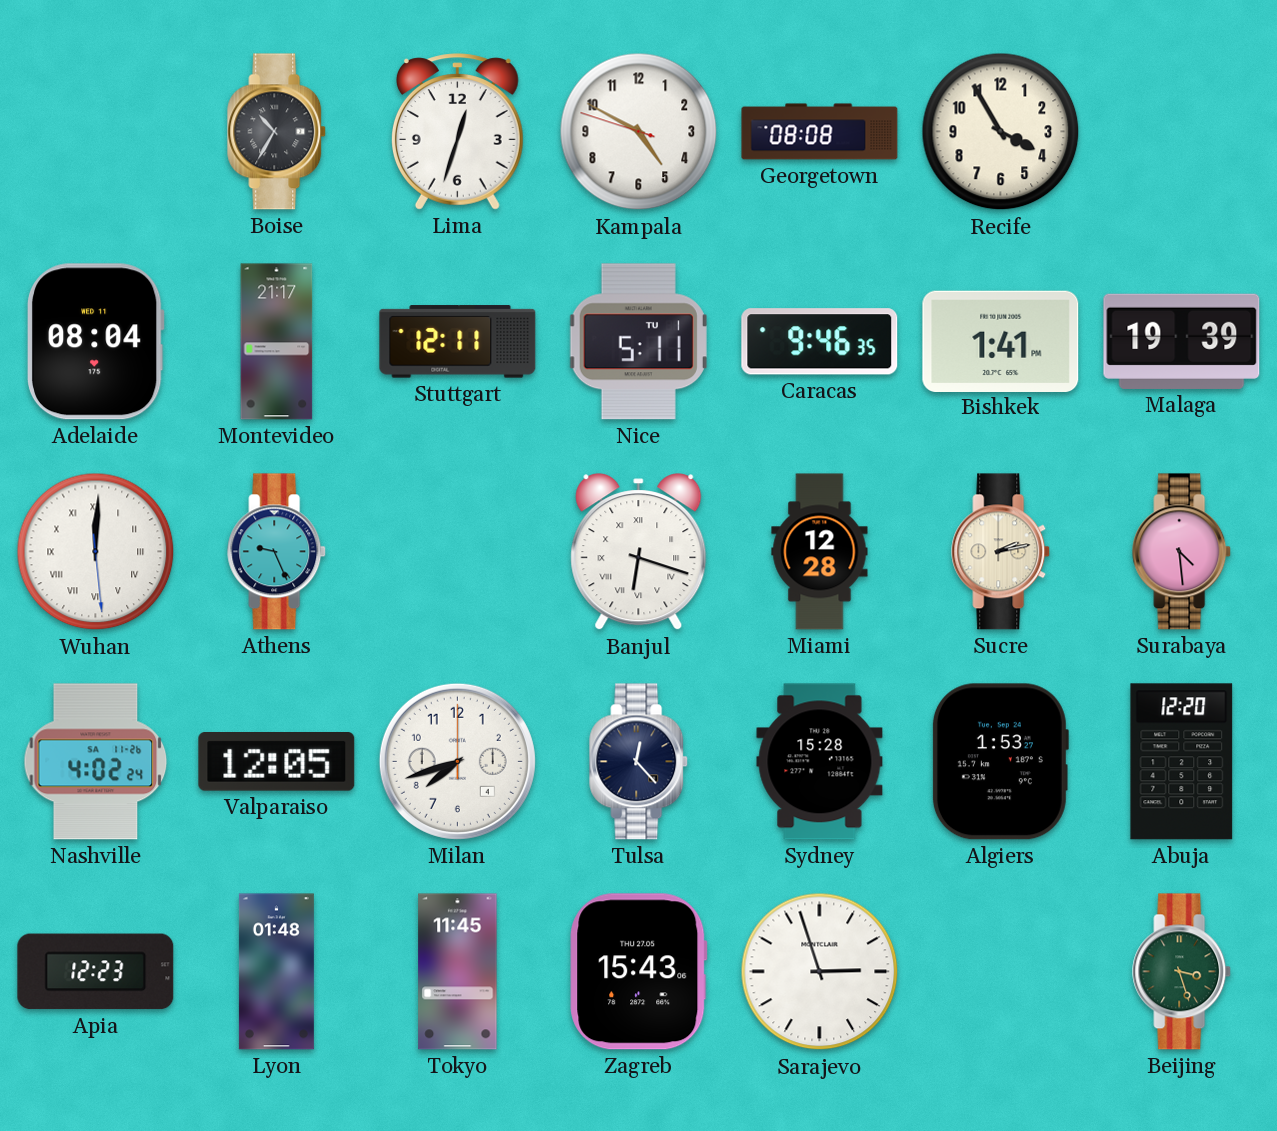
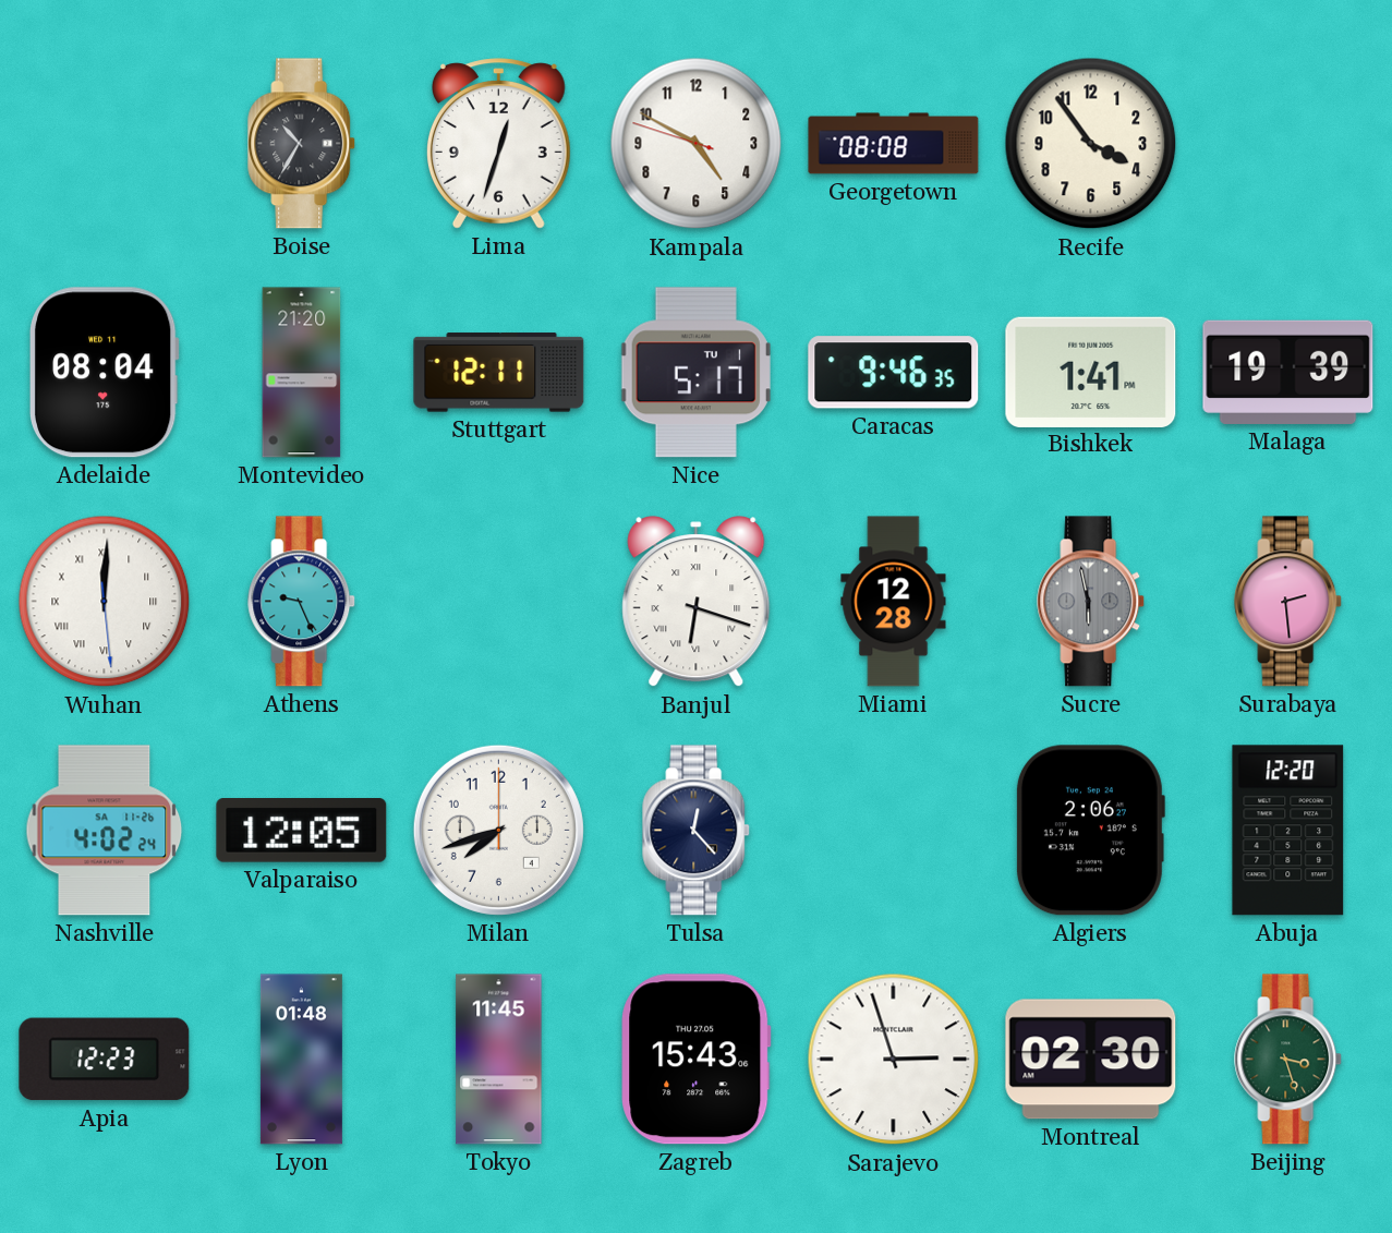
Recife: 3:55 -> 3:54 (1091, 144)
Montevideo: 21:17 -> 21:20 (302, 373)
Nice: 5:11 -> 5:17 (695, 373)
Sucre: 2:13 -> 5:58 (1091, 602)
Sucre dial: cream -> grey (1091, 602)
Surabaya: 4:29 -> 2:29 (1288, 602)
Sydney: 15:28 -> none (820, 762)
Algiers: 1:53 -> 2:06 (1090, 831)
Montreal: none -> 02:30 (1091, 1060)
